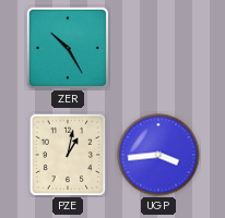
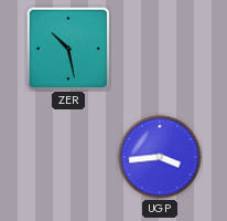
ZER: 10:25 -> 10:28 (67, 48)
PZE: 1:02 -> none (68, 155)
